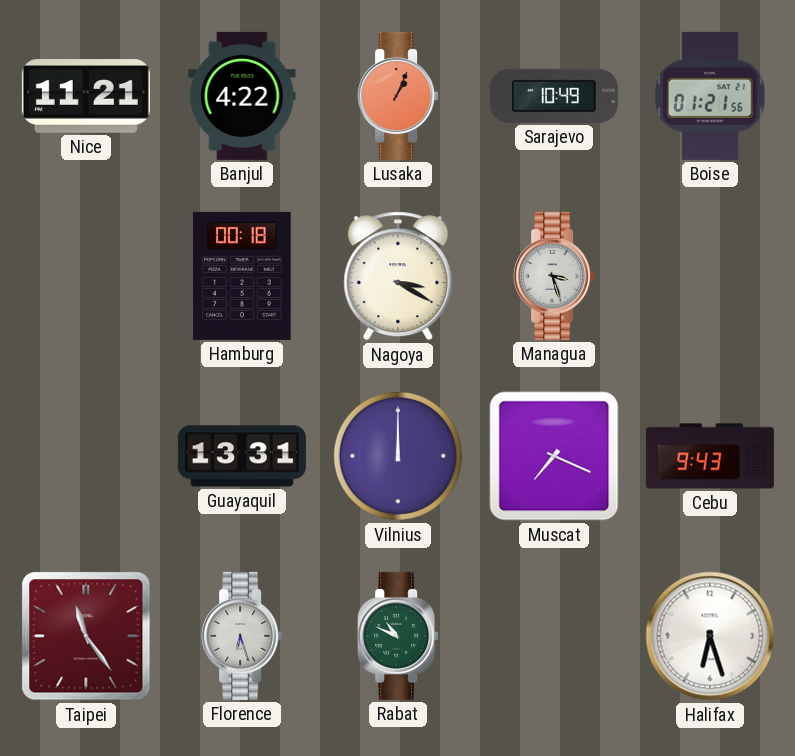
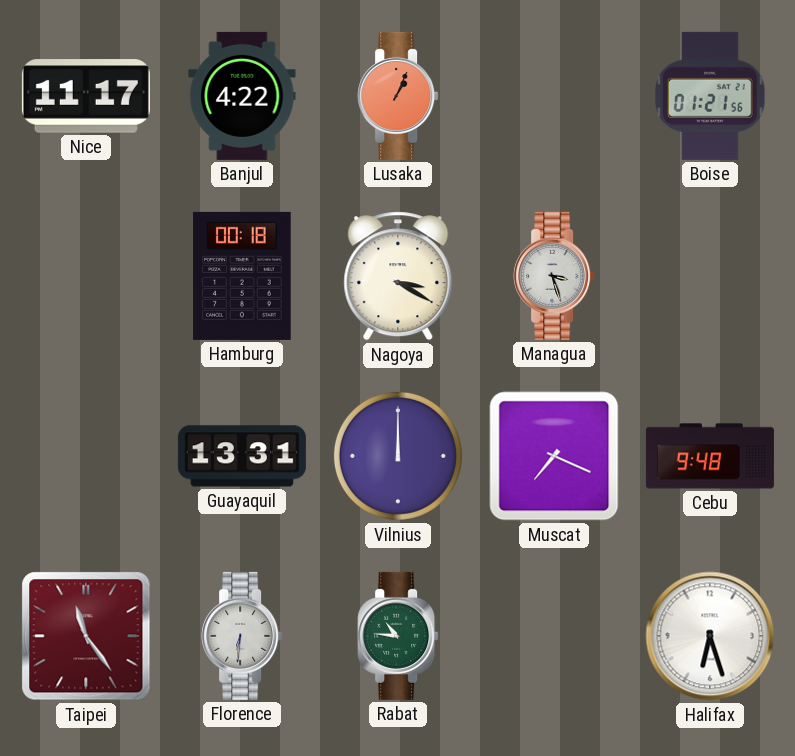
Nice: 11:21 -> 11:17 (86, 96)
Sarajevo: 10:49 -> none (554, 96)
Cebu: 9:43 -> 9:48 (710, 456)
Florence: 6:27 -> 6:31 (242, 636)
Rabat: 10:49 -> 10:46 (398, 636)
